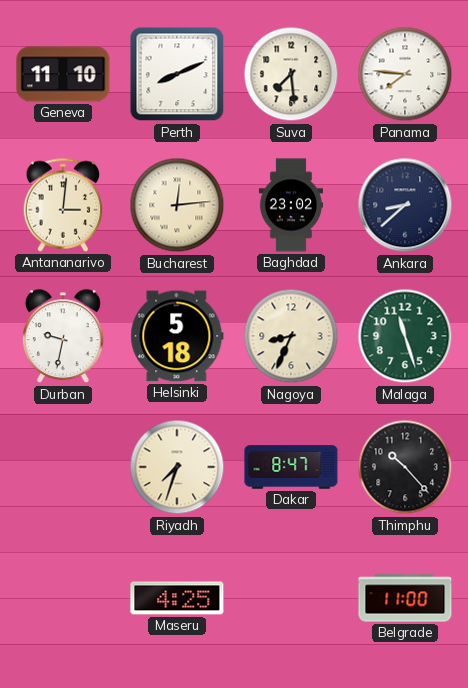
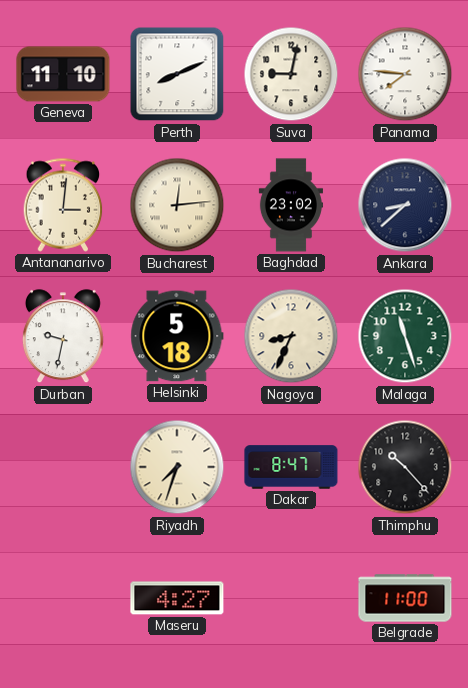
Suva: 7:29 -> 9:02 (291, 74)
Maseru: 4:25 -> 4:27 (177, 598)
